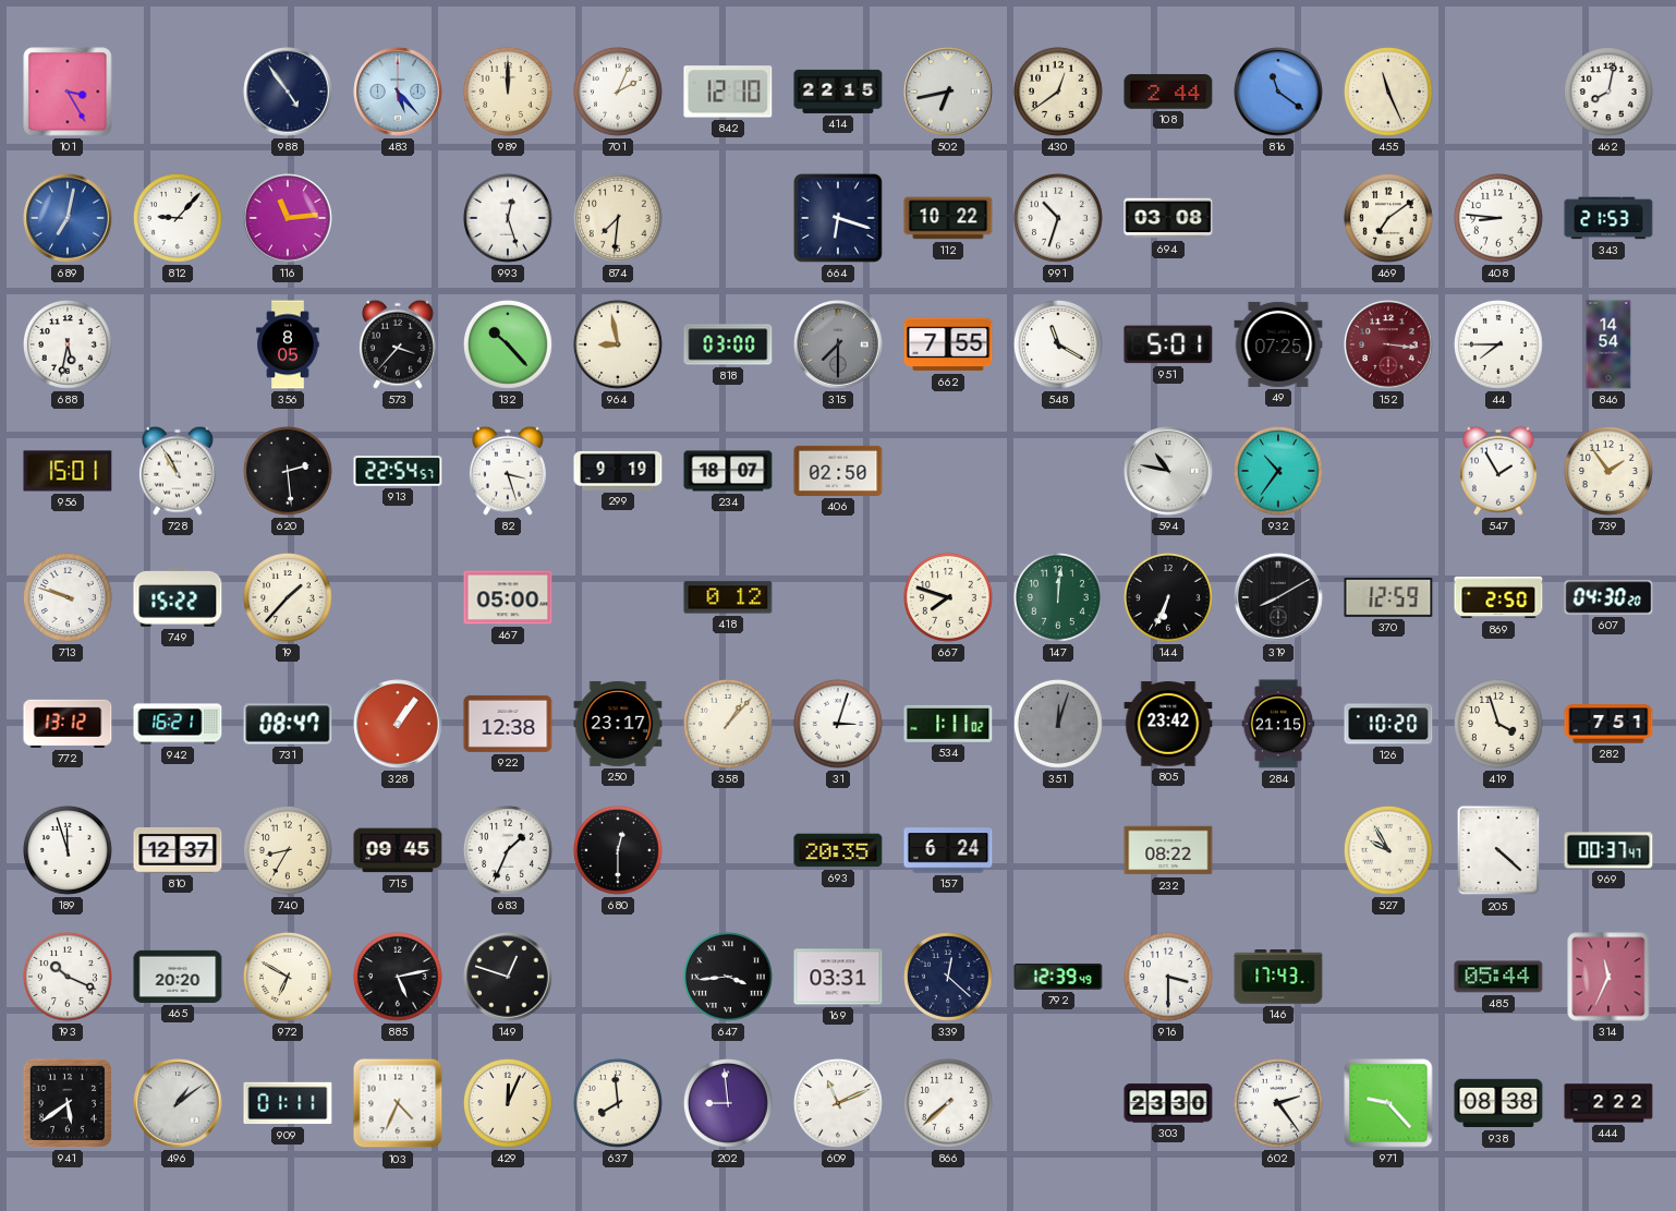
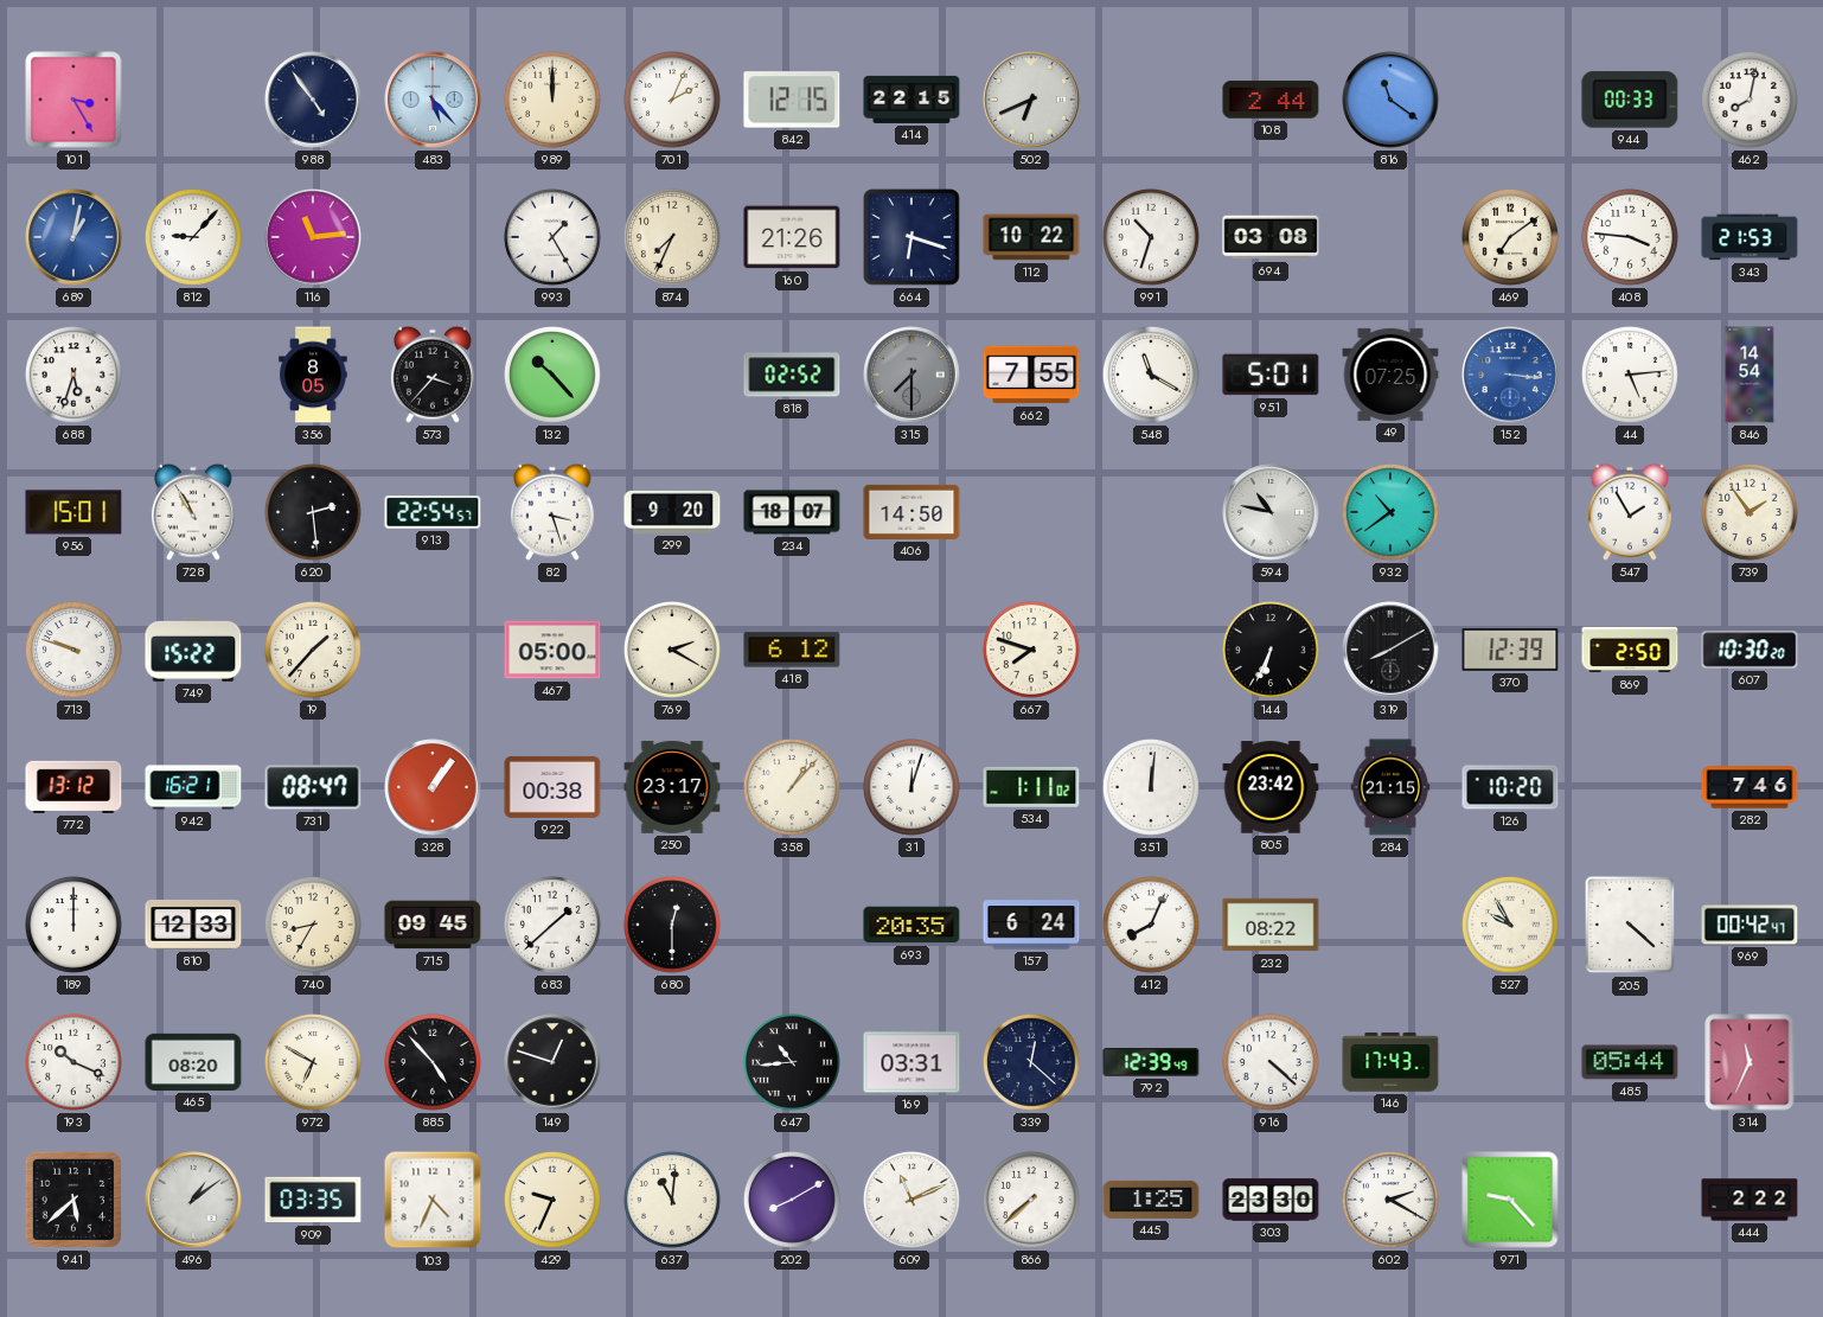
842: 12:10 -> 12:15 (792, 100)
502: 6:43 -> 6:41 (1031, 100)
430: 12:39 -> none (1058, 92)
455: 11:26 -> none (1388, 92)
944: none -> 00:33 (1630, 100)
689: 7:02 -> 1:02 (73, 237)
993: 12:27 -> 1:25 (552, 237)
874: 7:31 -> 7:34 (672, 237)
160: none -> 21:26 (792, 237)
408: 8:46 -> 3:46 (1630, 237)
688: 5:32 -> 5:33 (73, 375)
964: 8:58 -> none (618, 344)
818: 03:00 -> 02:52 (792, 375)
152 dial: burgundy -> blue (1510, 375)
44: 7:45 -> 5:14 (1630, 375)
299: 9:19 -> 9:20 (672, 512)
406: 02:50 -> 14:50 (911, 512)
932: 10:36 -> 10:39 (1390, 512)
769: none -> 2:20 (672, 650)
418: 0:12 -> 6:12 (792, 650)
147: 12:01 -> none (1058, 597)
370: 12:59 -> 12:39 (1510, 651)
607: 04:30 -> 10:30 (1750, 650)
922: 12:38 -> 00:38 (552, 787)
31: 3:03 -> 12:03 (911, 787)
351: 12:03 -> 12:01 (1151, 787)
351 dial: grey -> white (1151, 787)
419: 3:57 -> none (1498, 724)
282: 7:51 -> 7:46 (1750, 787)
189: 11:57 -> 12:00 (73, 925)
810: 12:37 -> 12:33 (193, 926)
683: 1:34 -> 1:38 (552, 925)
412: none -> 8:04 (1151, 925)
969: 00:37 -> 00:42 (1750, 925)
465: 20:20 -> 08:20 (193, 1062)
885: 5:13 -> 4:53 (433, 1062)
647: 3:44 -> 10:44 (792, 1062)
916: 3:30 -> 4:22 (1271, 1062)
941: 5:39 -> 5:38 (73, 1200)
909: 01:11 -> 03:35 (313, 1200)
429: 12:04 -> 9:34 (552, 1200)
637: 7:59 -> 11:01 (672, 1200)
202: 8:59 -> 8:10 (792, 1200)
445: none -> 1:25 (1151, 1200)
602: 2:24 -> 2:20 (1390, 1200)
938: 08:38 -> none (1498, 1103)
